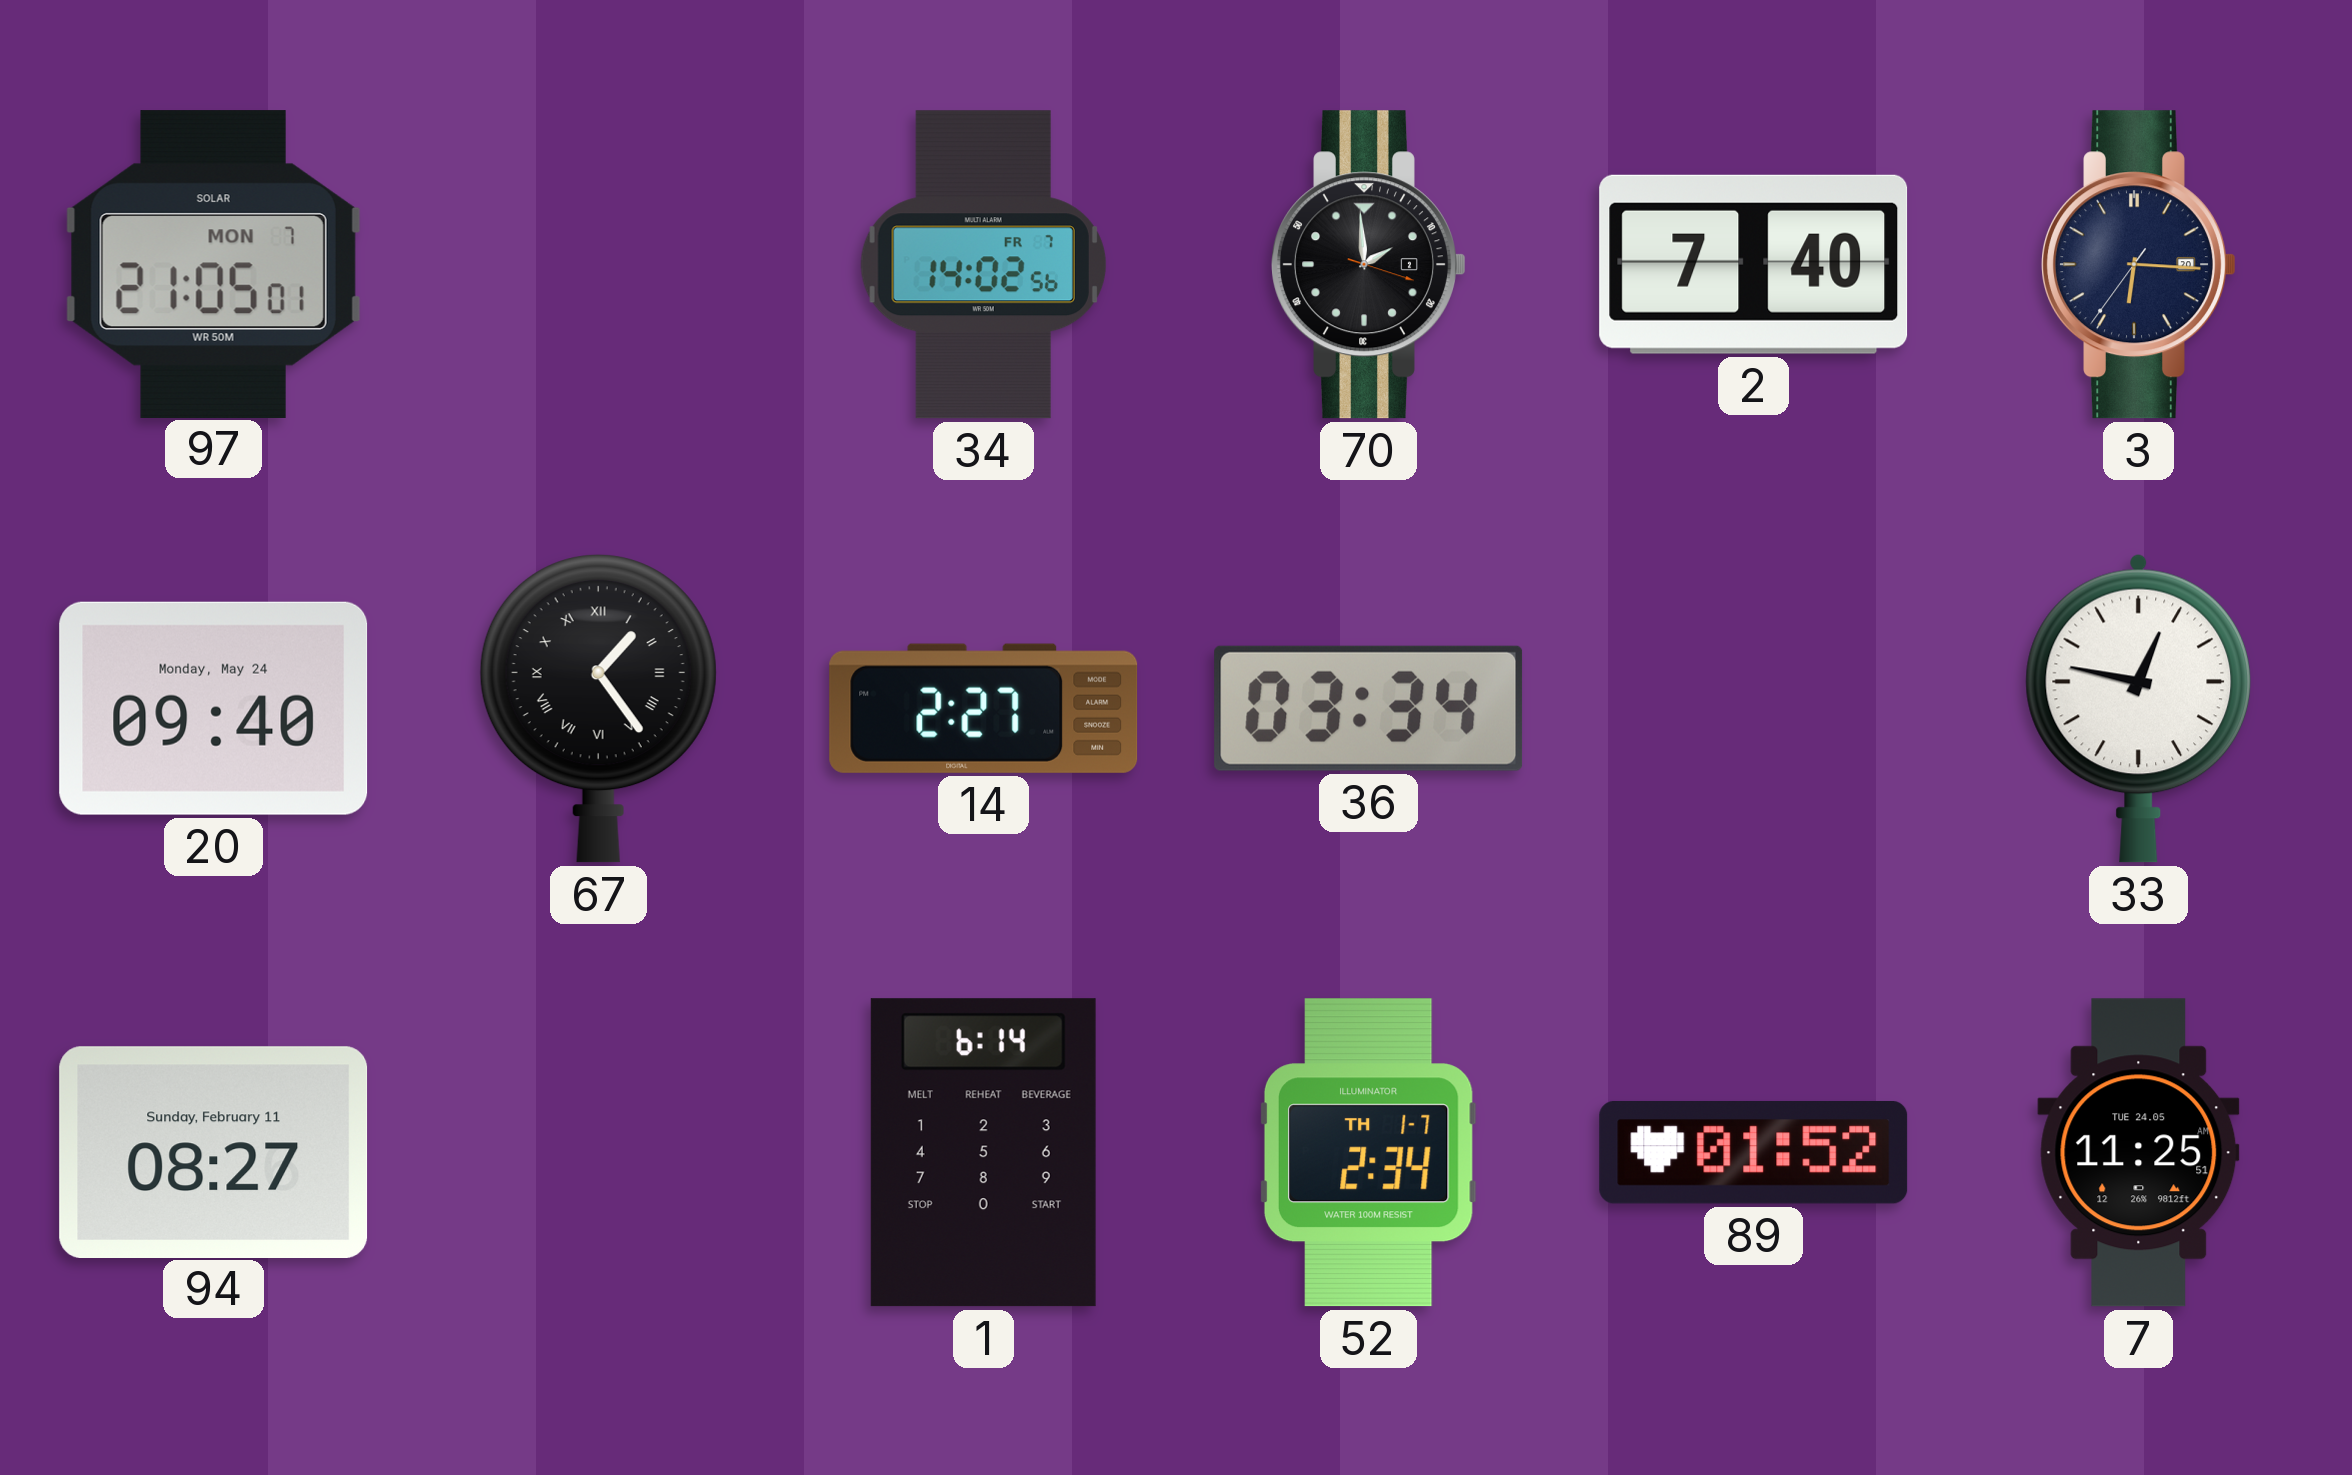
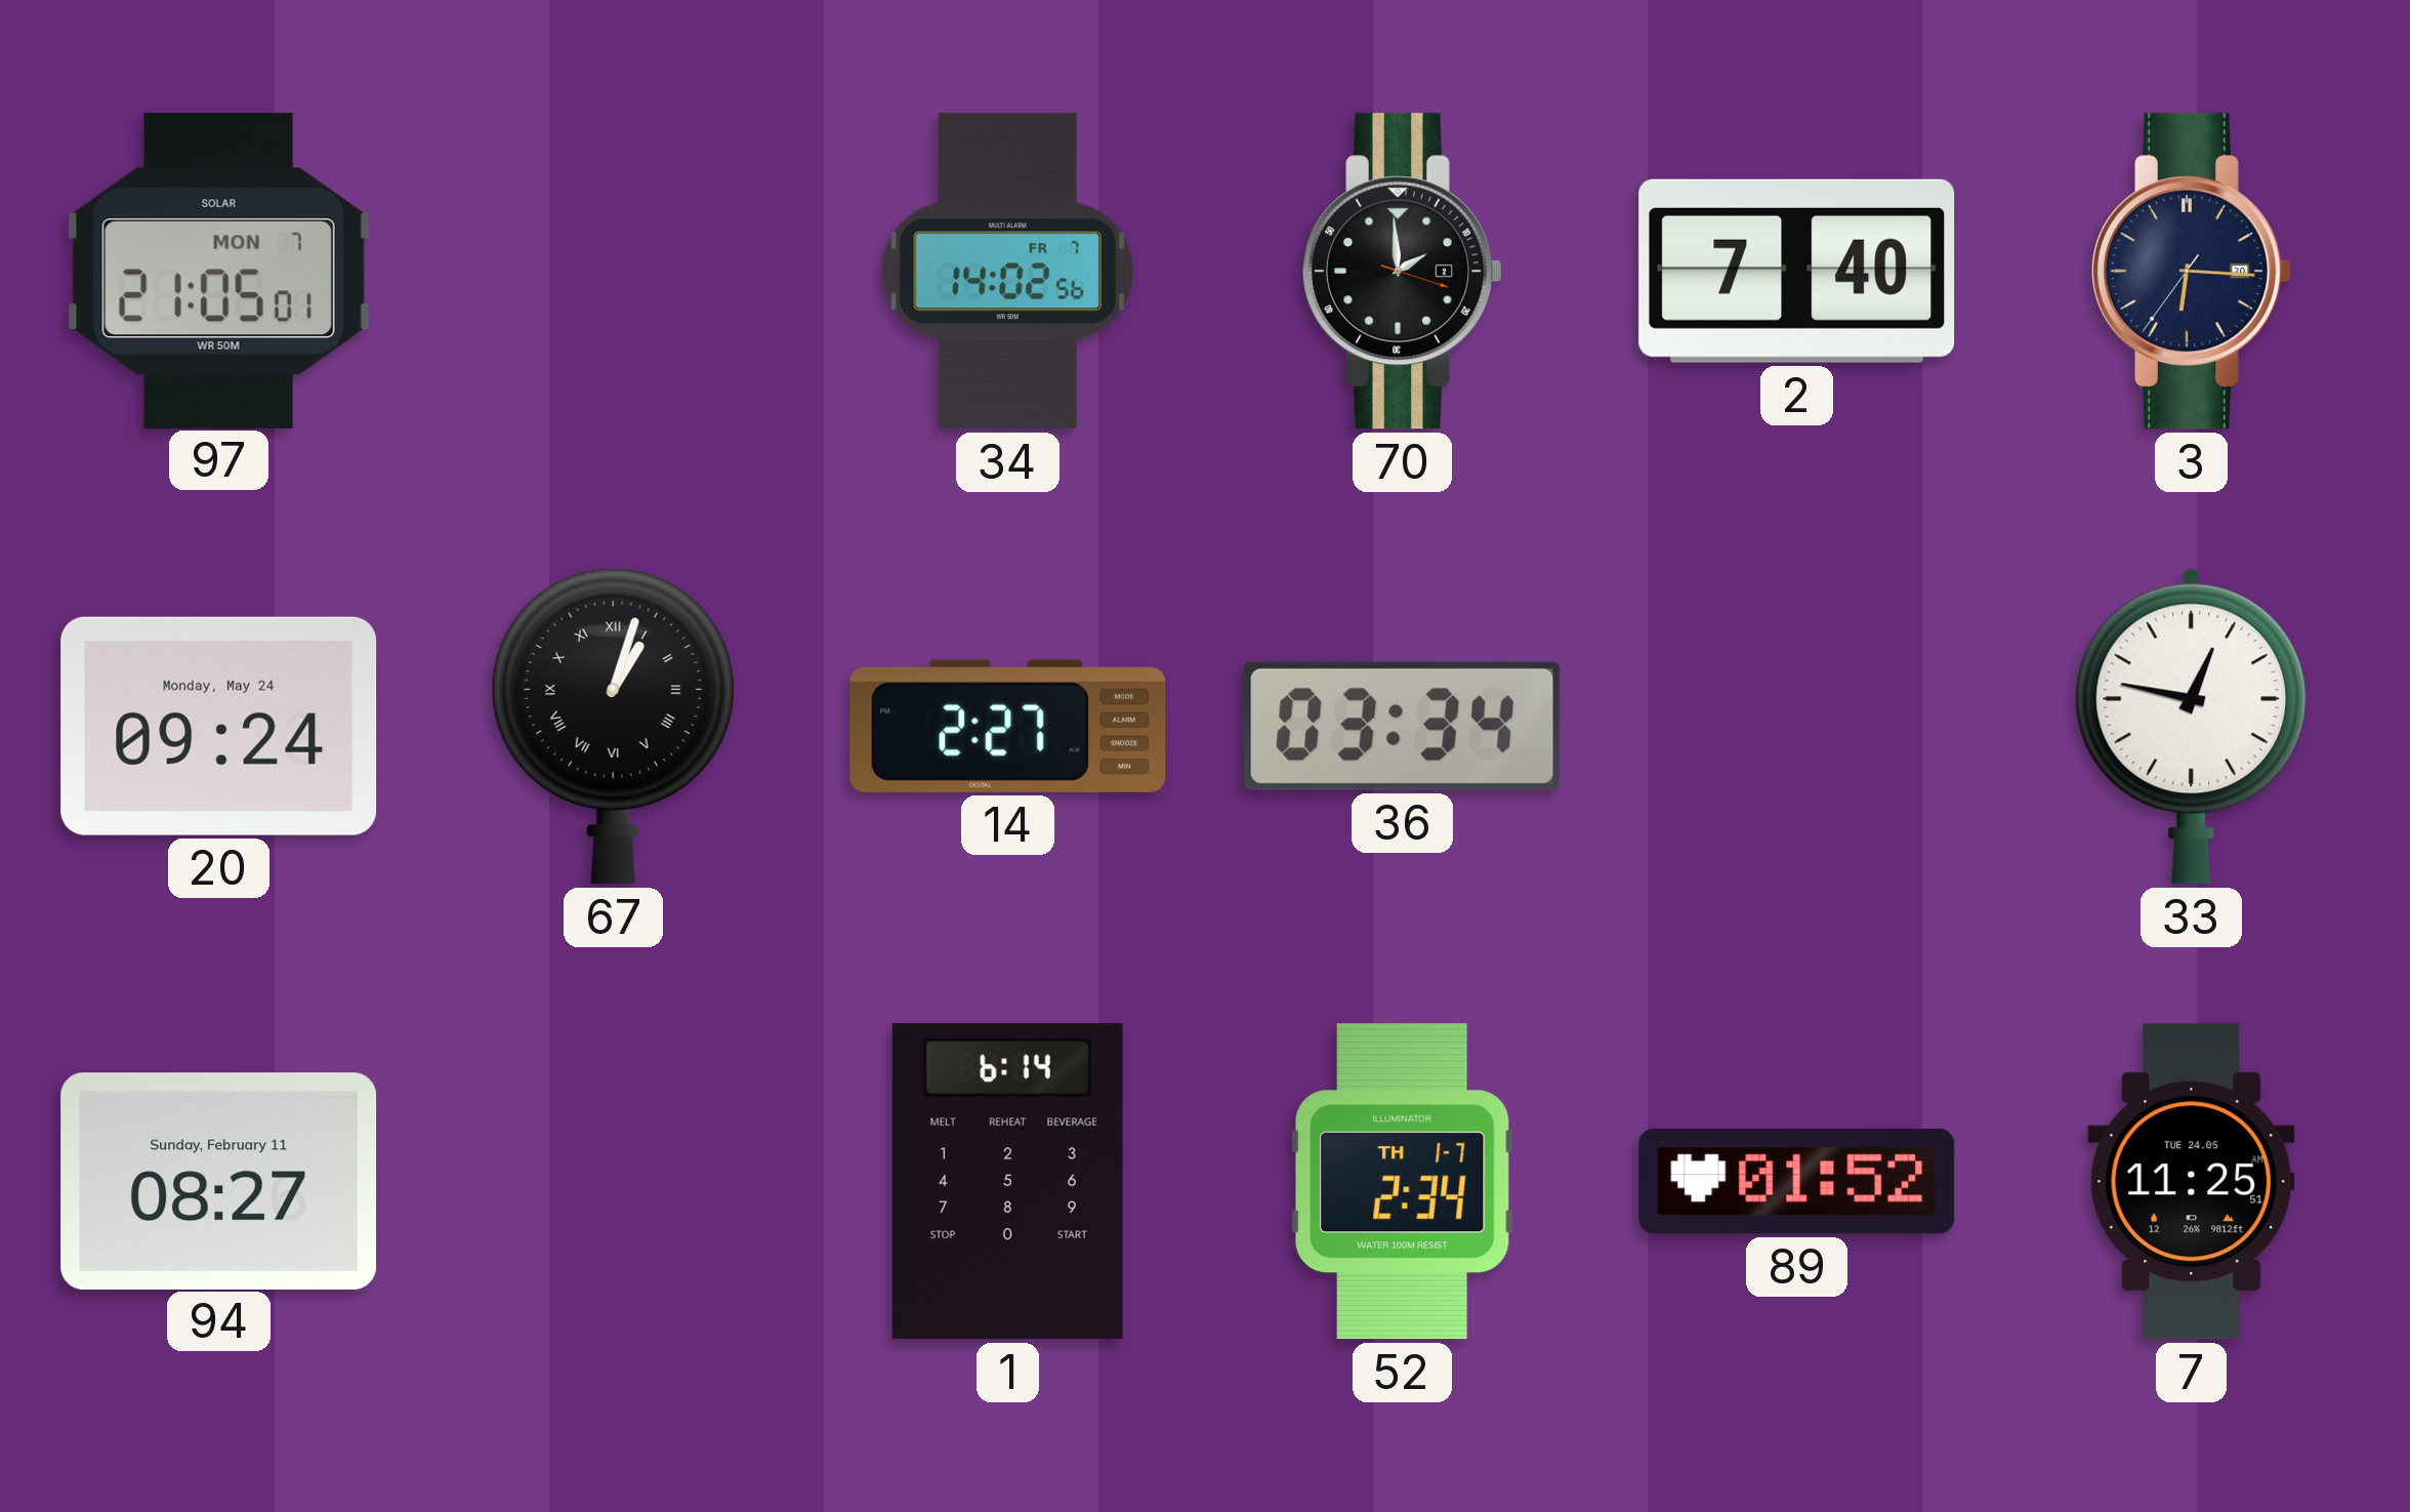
20: 09:40 -> 09:24 (219, 726)
67: 1:24 -> 1:03 (613, 727)
